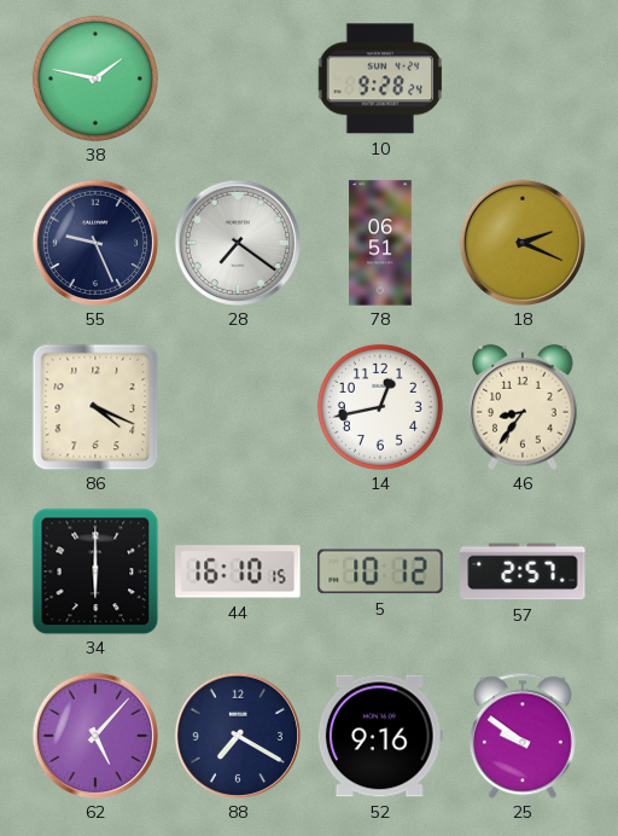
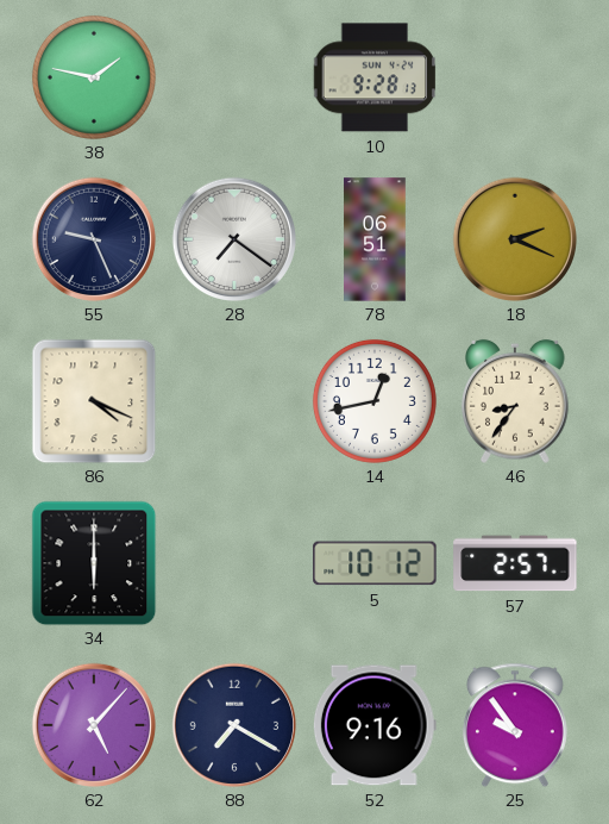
10: 9:28:24 -> 9:28:13 (375, 77)
44: 16:10 -> none (238, 571)
25: 9:51 -> 9:54 (515, 725)
